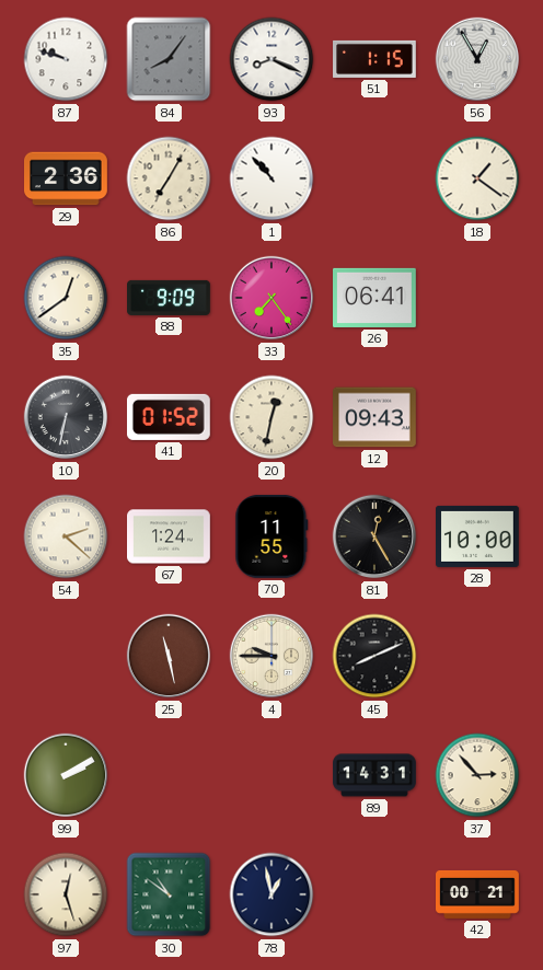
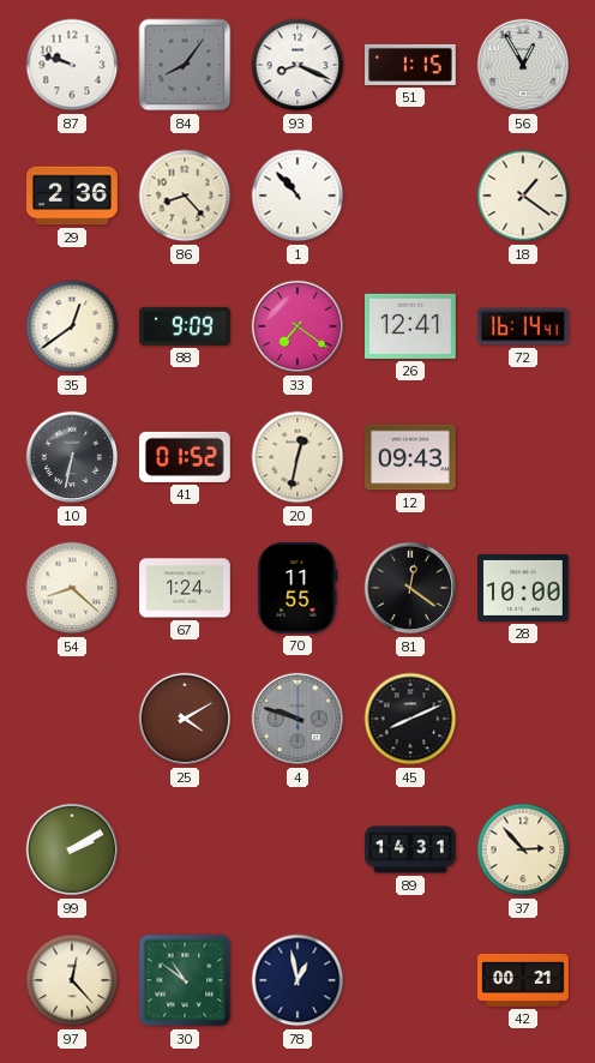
86: 7:05 -> 8:23 (185, 196)
33: 7:24 -> 7:21 (297, 326)
26: 06:41 -> 12:41 (411, 326)
72: none -> 16:14 (523, 326)
54: 2:22 -> 8:22 (72, 588)
81: 12:25 -> 12:21 (410, 588)
25: 11:28 -> 4:10 (185, 719)
4: 9:45 -> 9:48 (297, 719)
4 dial: cream -> grey (297, 719)
97: 12:27 -> 12:23 (72, 980)
